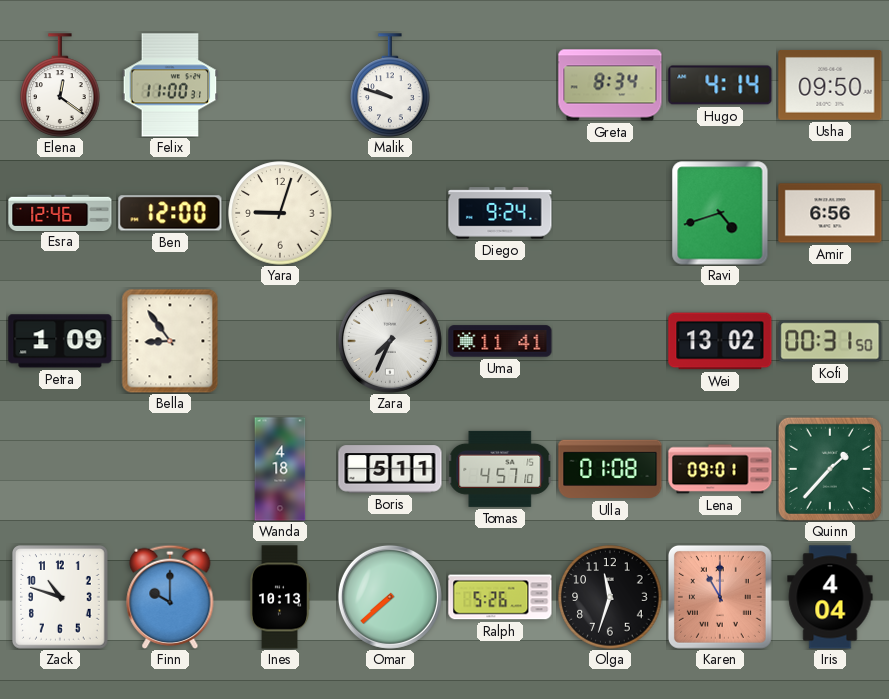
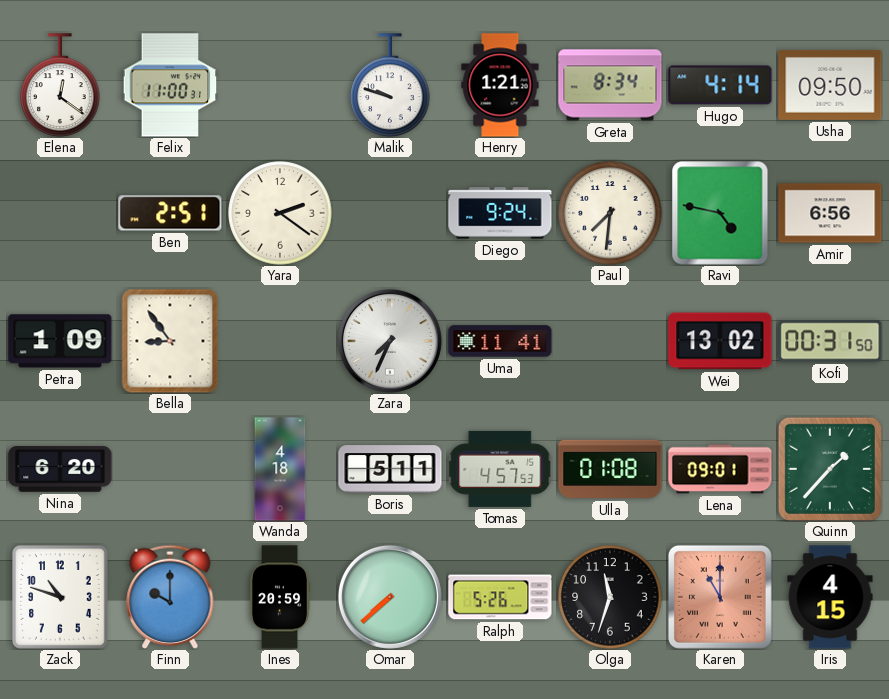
Henry: none -> 1:21 (500, 85)
Esra: 12:46 -> none (60, 212)
Ben: 12:00 -> 2:51 (170, 213)
Yara: 9:03 -> 2:21 (280, 213)
Paul: none -> 7:31 (610, 213)
Ravi: 4:42 -> 4:47 (720, 213)
Nina: none -> 6:20 (60, 469)
Tomas: 4:57:10 -> 4:57:53 (500, 469)
Ines: 10:13 -> 20:59 (280, 597)
Iris: 4:04 -> 4:15 (830, 597)
